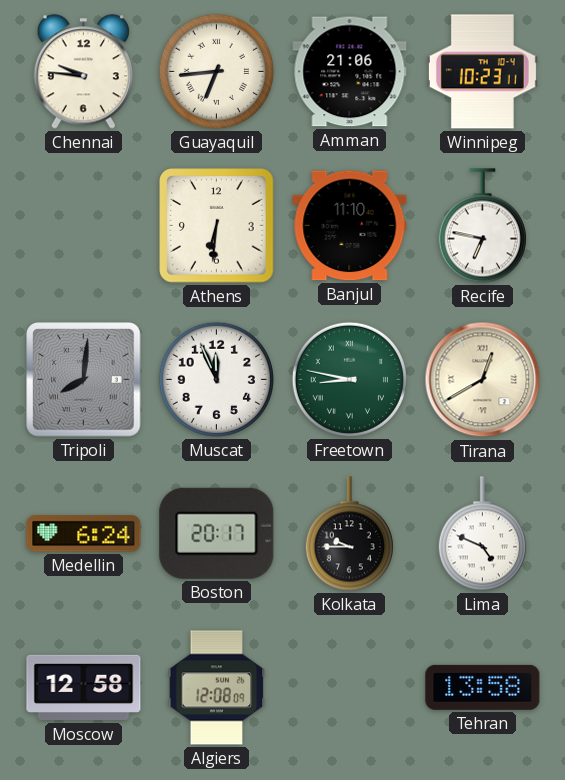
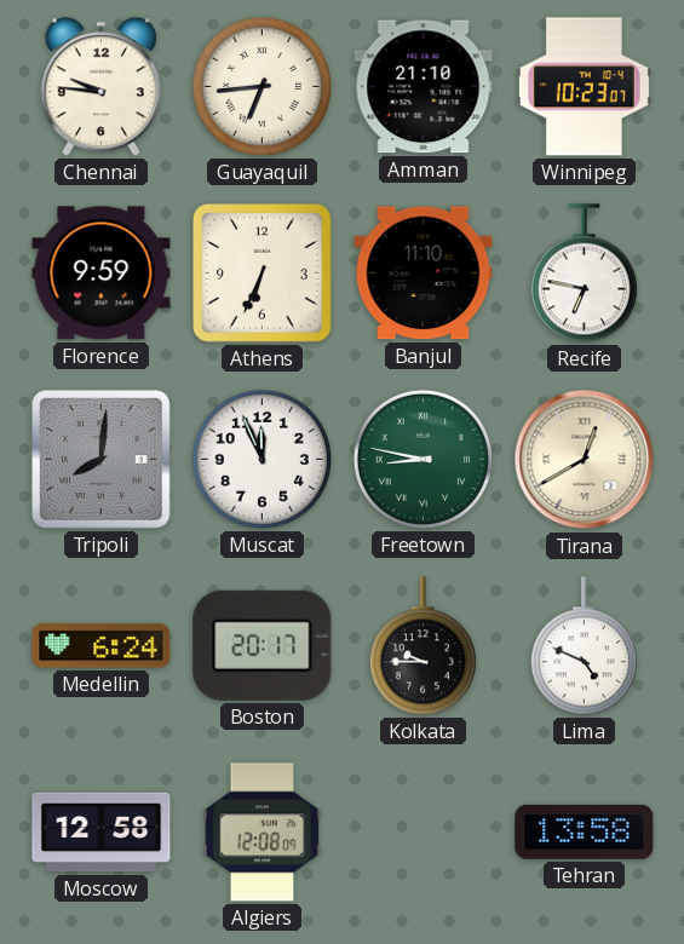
Amman: 21:06 -> 21:10 (424, 87)
Winnipeg: 10:23:11 -> 10:23:07 (584, 87)
Florence: none -> 9:59 (102, 274)
Athens: 6:31 -> 6:34 (263, 274)
